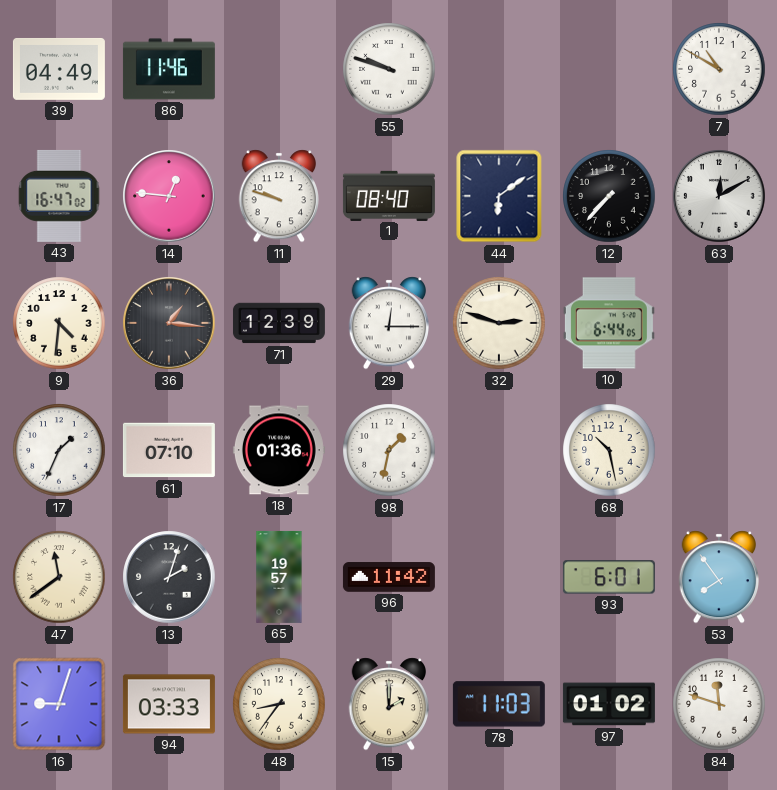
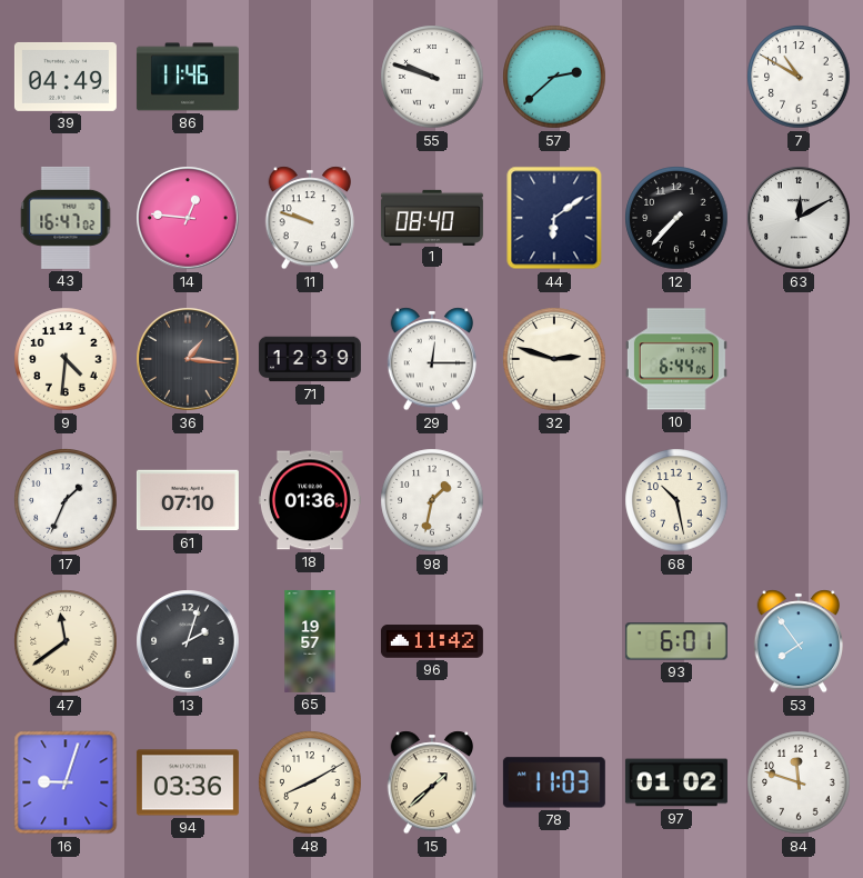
57: none -> 2:38 (554, 77)
94: 03:33 -> 03:36 (188, 782)
48: 8:36 -> 8:10 (310, 782)
15: 2:00 -> 1:38 (431, 782)
